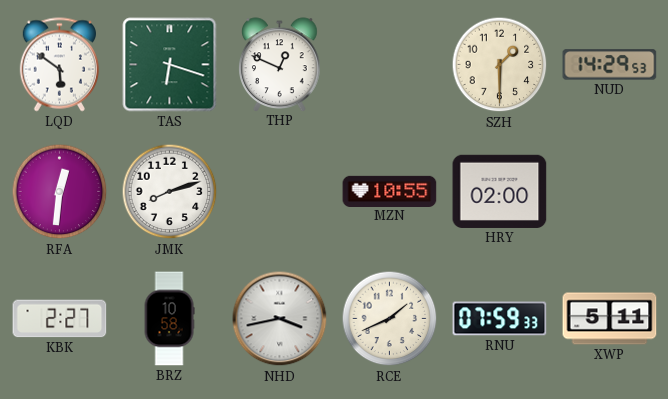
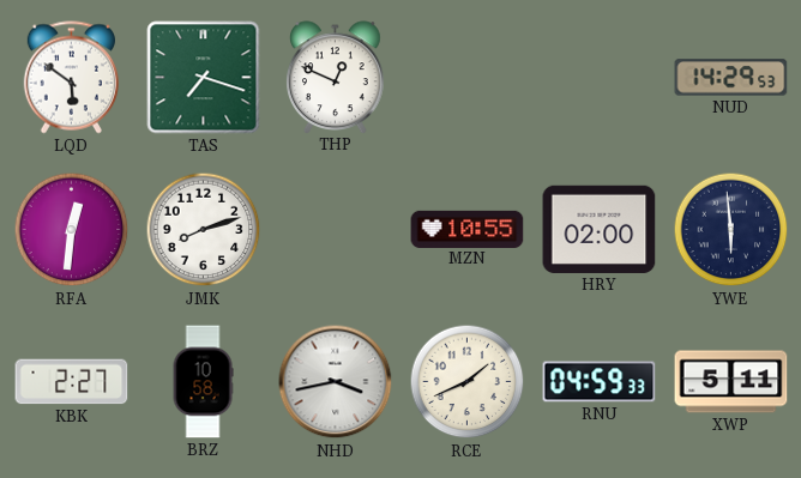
TAS: 6:18 -> 7:18 (204, 78)
SZH: 1:30 -> none (500, 65)
YWE: none -> 5:59 (731, 230)
RNU: 07:59 -> 04:59 (600, 382)
